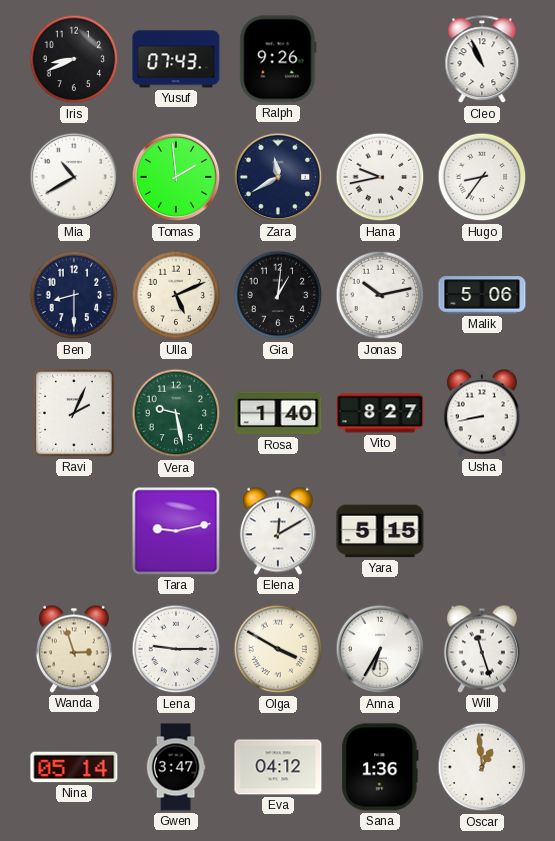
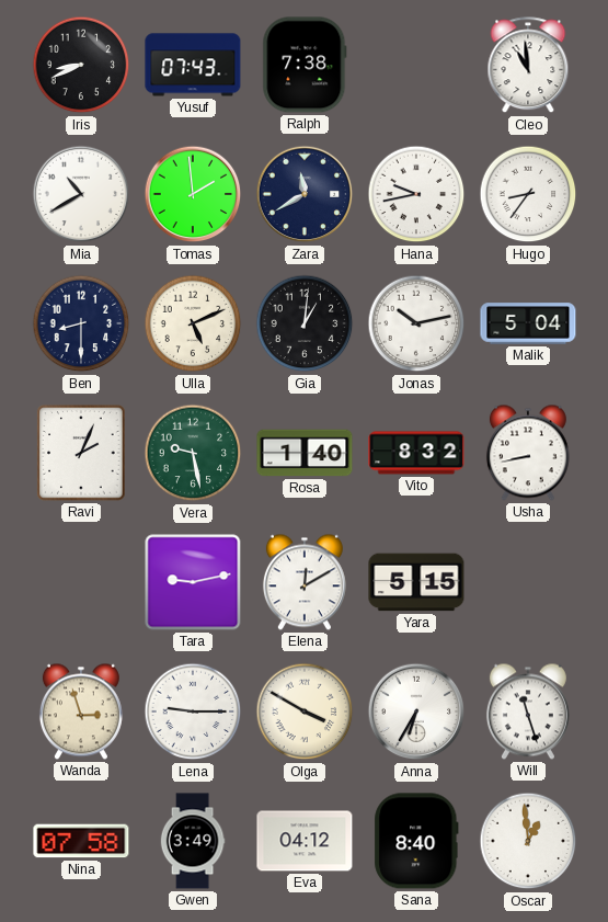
Ralph: 9:26 -> 7:38 (305, 65)
Cleo: 10:56 -> 10:59 (528, 66)
Malik: 5:06 -> 5:04 (528, 323)
Vito: 8:27 -> 8:32 (416, 453)
Nina: 05:14 -> 07:58 (81, 841)
Gwen: 3:47 -> 3:49 (193, 841)
Sana: 1:36 -> 8:40 (416, 841)
